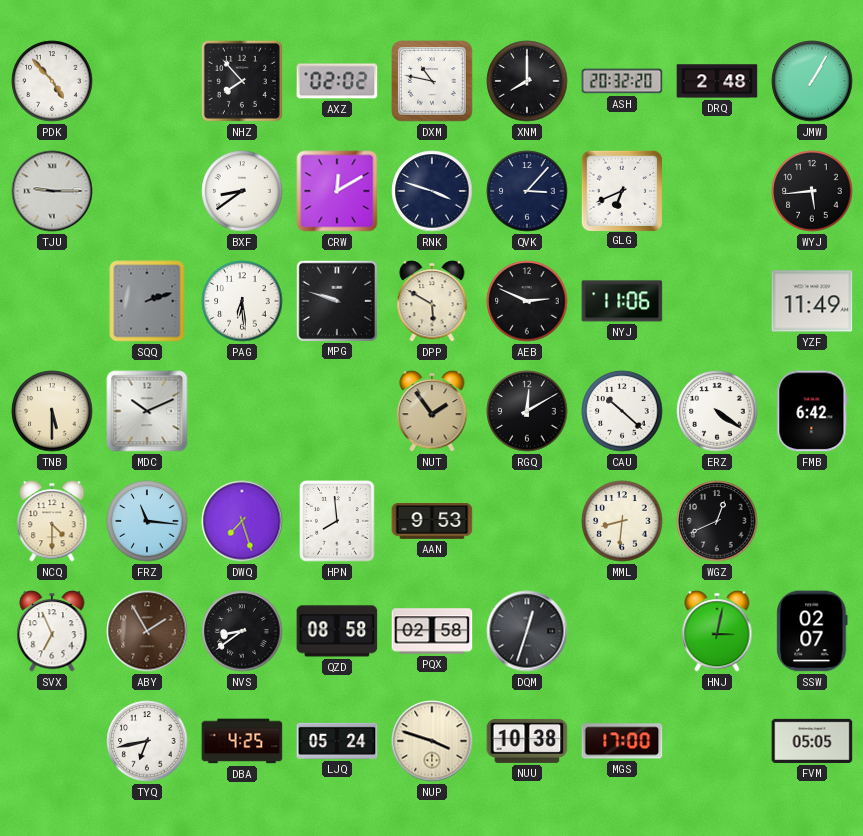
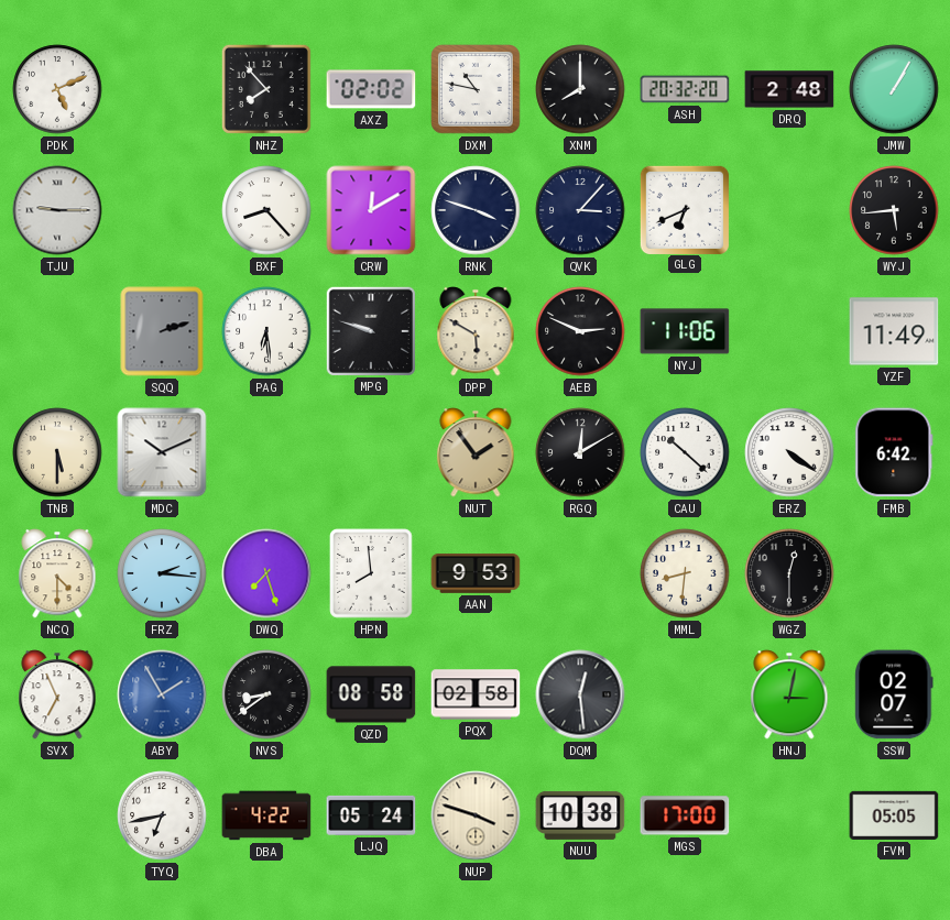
PDK: 4:53 -> 5:11 (57, 89)
BXF: 8:39 -> 8:23 (266, 210)
FRZ: 11:16 -> 2:16 (162, 573)
WGZ: 12:41 -> 12:30 (789, 573)
ABY dial: brown -> blue (162, 694)
DQM: 12:33 -> 12:29 (580, 694)
DBA: 4:25 -> 4:22 (266, 815)
